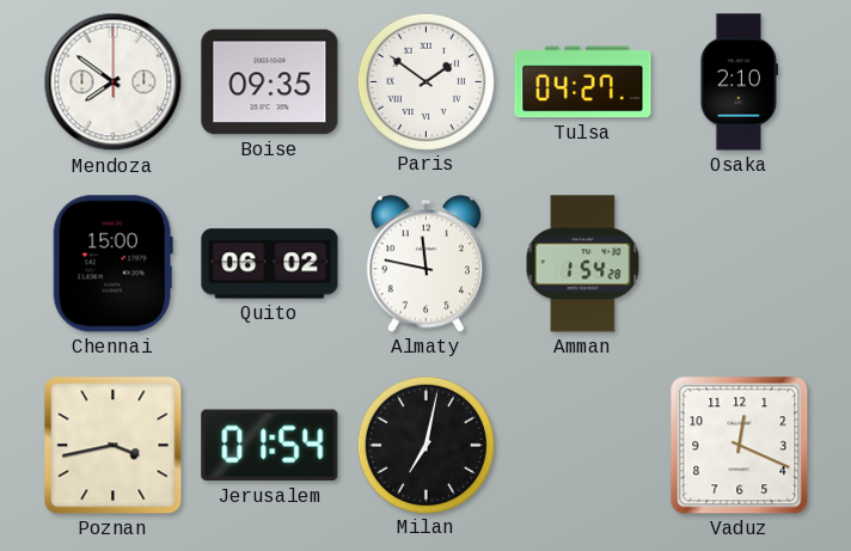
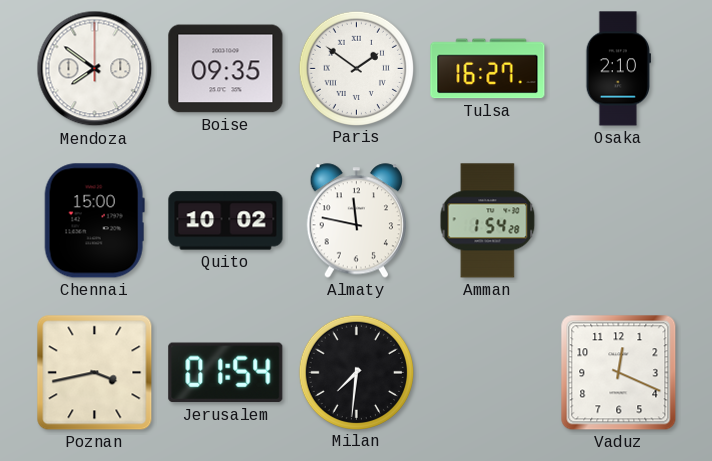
Tulsa: 04:27 -> 16:27 (488, 69)
Quito: 06:02 -> 10:02 (226, 221)
Milan: 7:02 -> 7:31 (356, 372)
